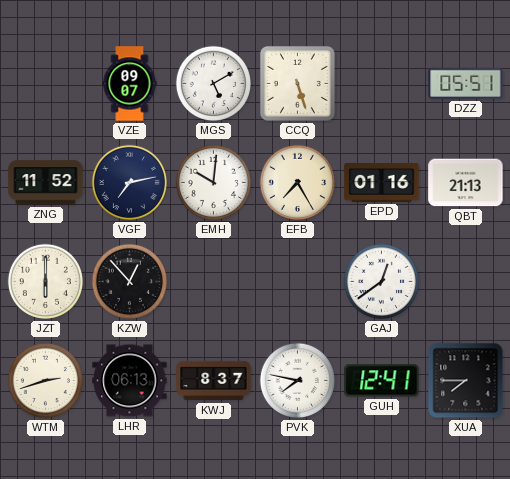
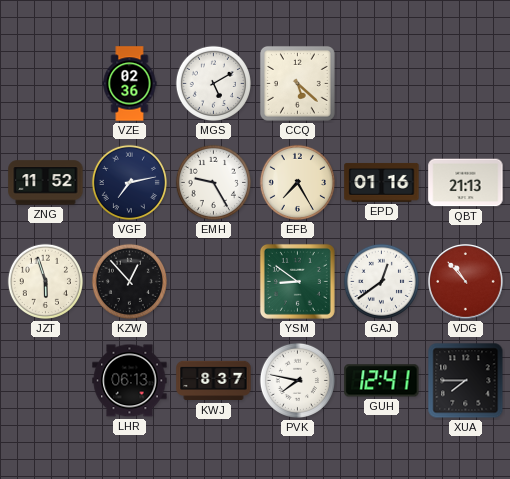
VZE: 09:07 -> 02:36 (130, 84)
CCQ: 5:27 -> 5:22 (297, 83)
DZZ: 05:51 -> none (466, 83)
EMH: 10:01 -> 9:25 (213, 182)
JZT: 6:00 -> 5:57 (45, 281)
YSM: none -> 8:51 (297, 281)
VDG: none -> 10:53 (466, 282)
WTM: 2:42 -> none (45, 380)
